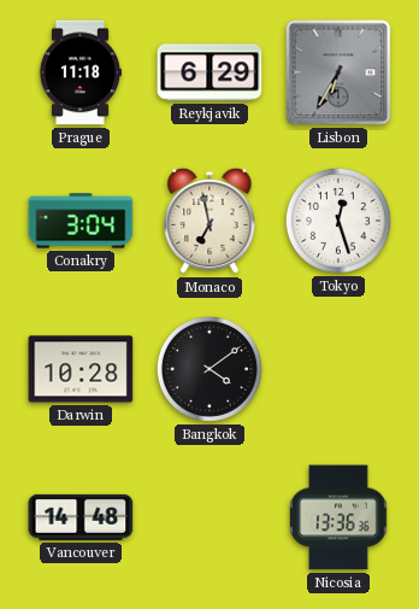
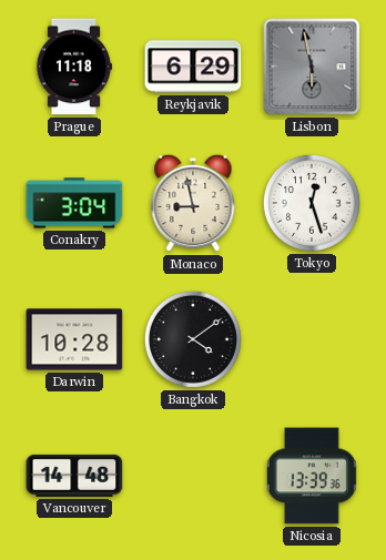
Lisbon: 6:35 -> 5:58 (312, 67)
Monaco: 6:58 -> 8:58 (193, 203)
Nicosia: 13:36 -> 13:39 (313, 476)
